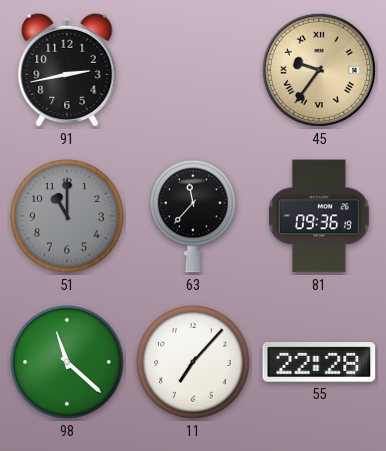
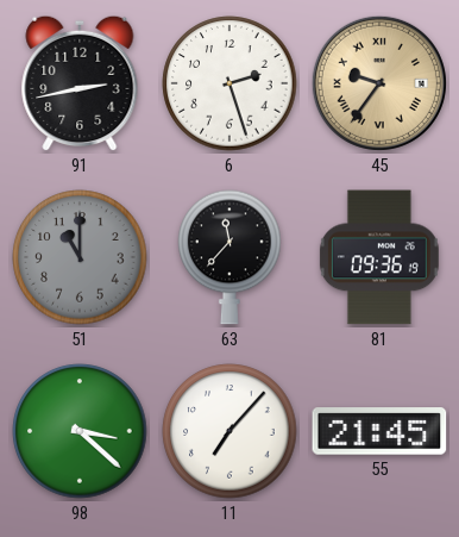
6: none -> 2:27 (229, 83)
98: 11:22 -> 3:22 (80, 431)
55: 22:28 -> 21:45 (379, 431)
